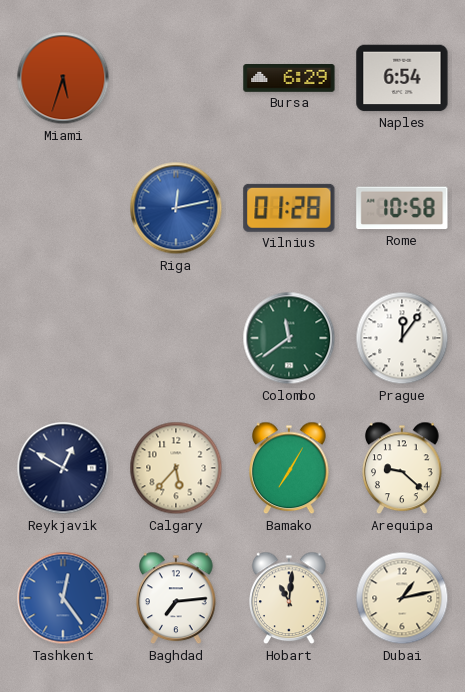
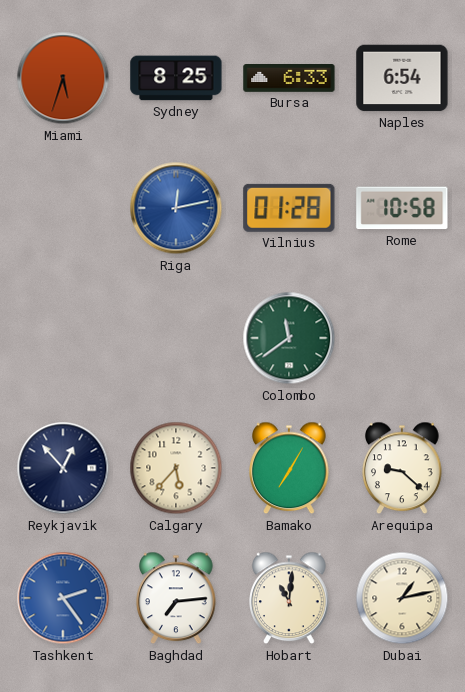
Sydney: none -> 8:25 (176, 78)
Bursa: 6:29 -> 6:33 (289, 79)
Prague: 12:06 -> none (402, 338)
Reykjavik: 12:50 -> 12:53 (63, 468)
Tashkent: 12:24 -> 2:24 (63, 598)
